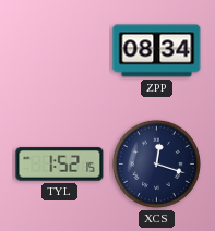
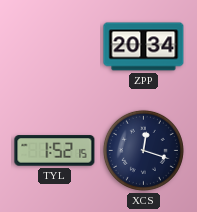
ZPP: 08:34 -> 20:34 (144, 47)
